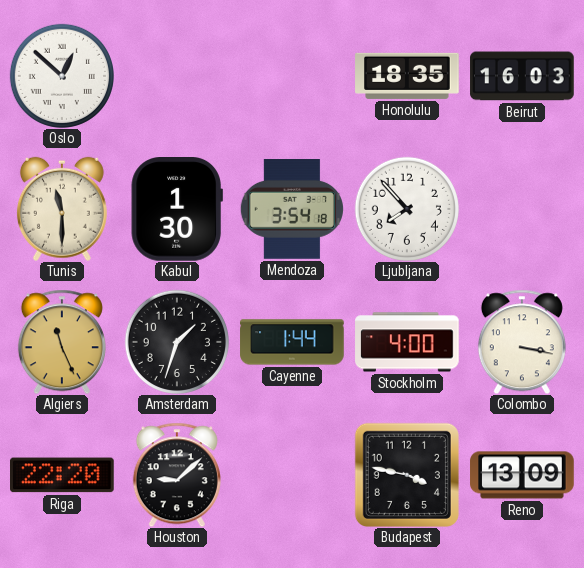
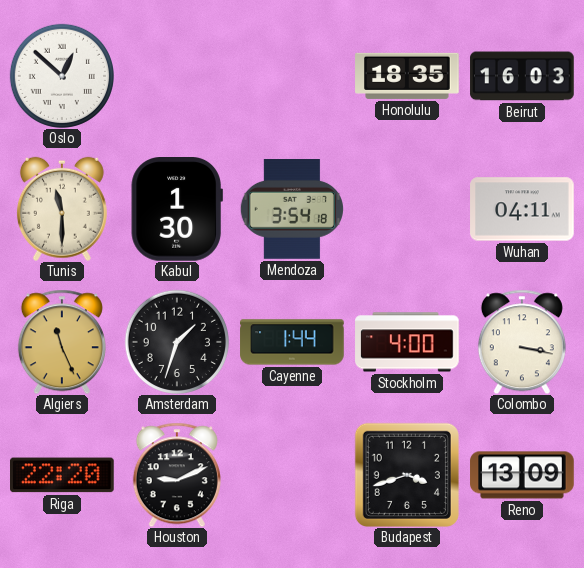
Ljubljana: 7:53 -> none (407, 209)
Wuhan: none -> 04:11 (522, 209)
Houston: 9:08 -> 9:11 (177, 475)
Budapest: 3:47 -> 3:42 (407, 475)
